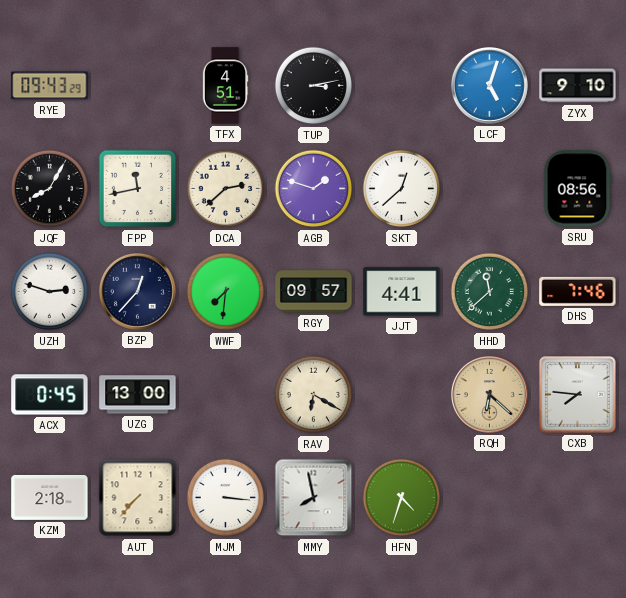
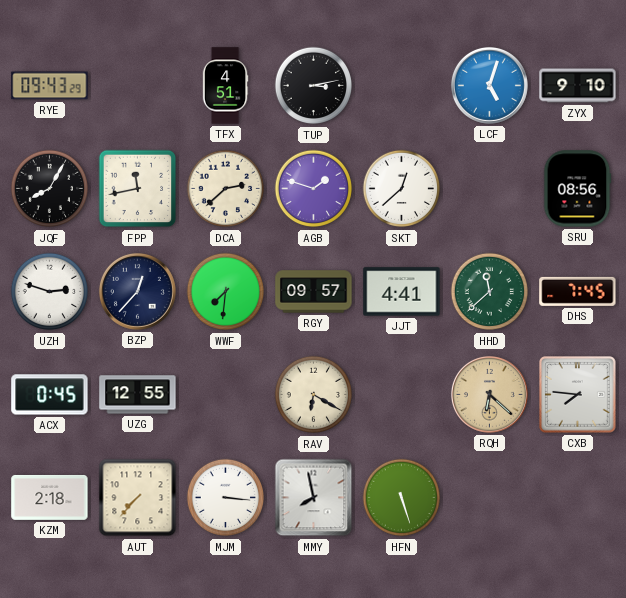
DHS: 7:46 -> 7:45 (578, 291)
UZG: 13:00 -> 12:55 (138, 395)
HFN: 4:33 -> 5:27 (402, 498)
